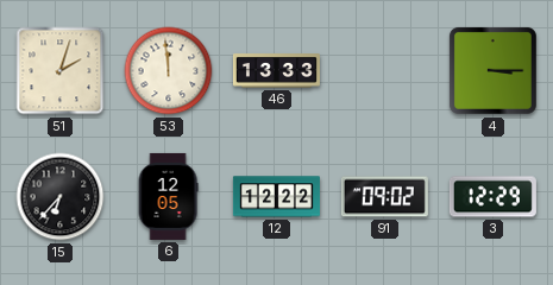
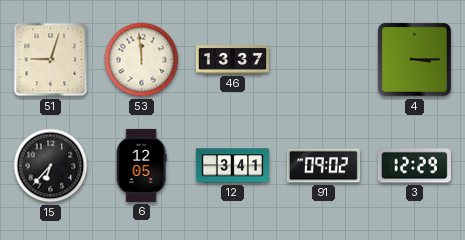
51: 2:03 -> 9:03 (51, 60)
46: 13:33 -> 13:37 (232, 60)
12: 12:22 -> 3:41 (232, 166)
